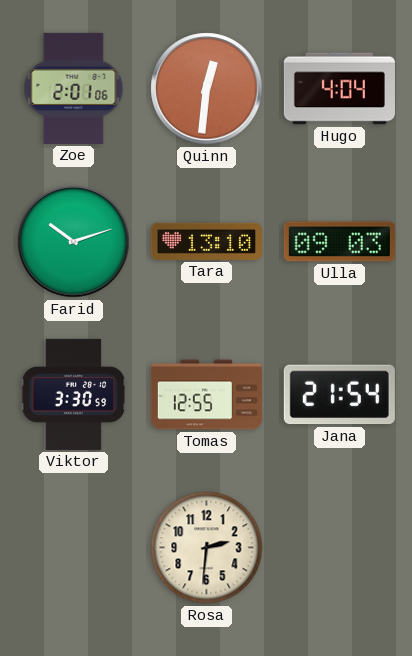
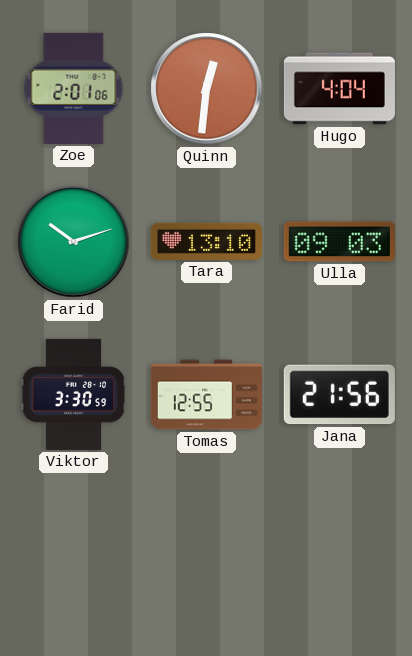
Jana: 21:54 -> 21:56 (339, 395)
Rosa: 2:31 -> none (207, 548)
